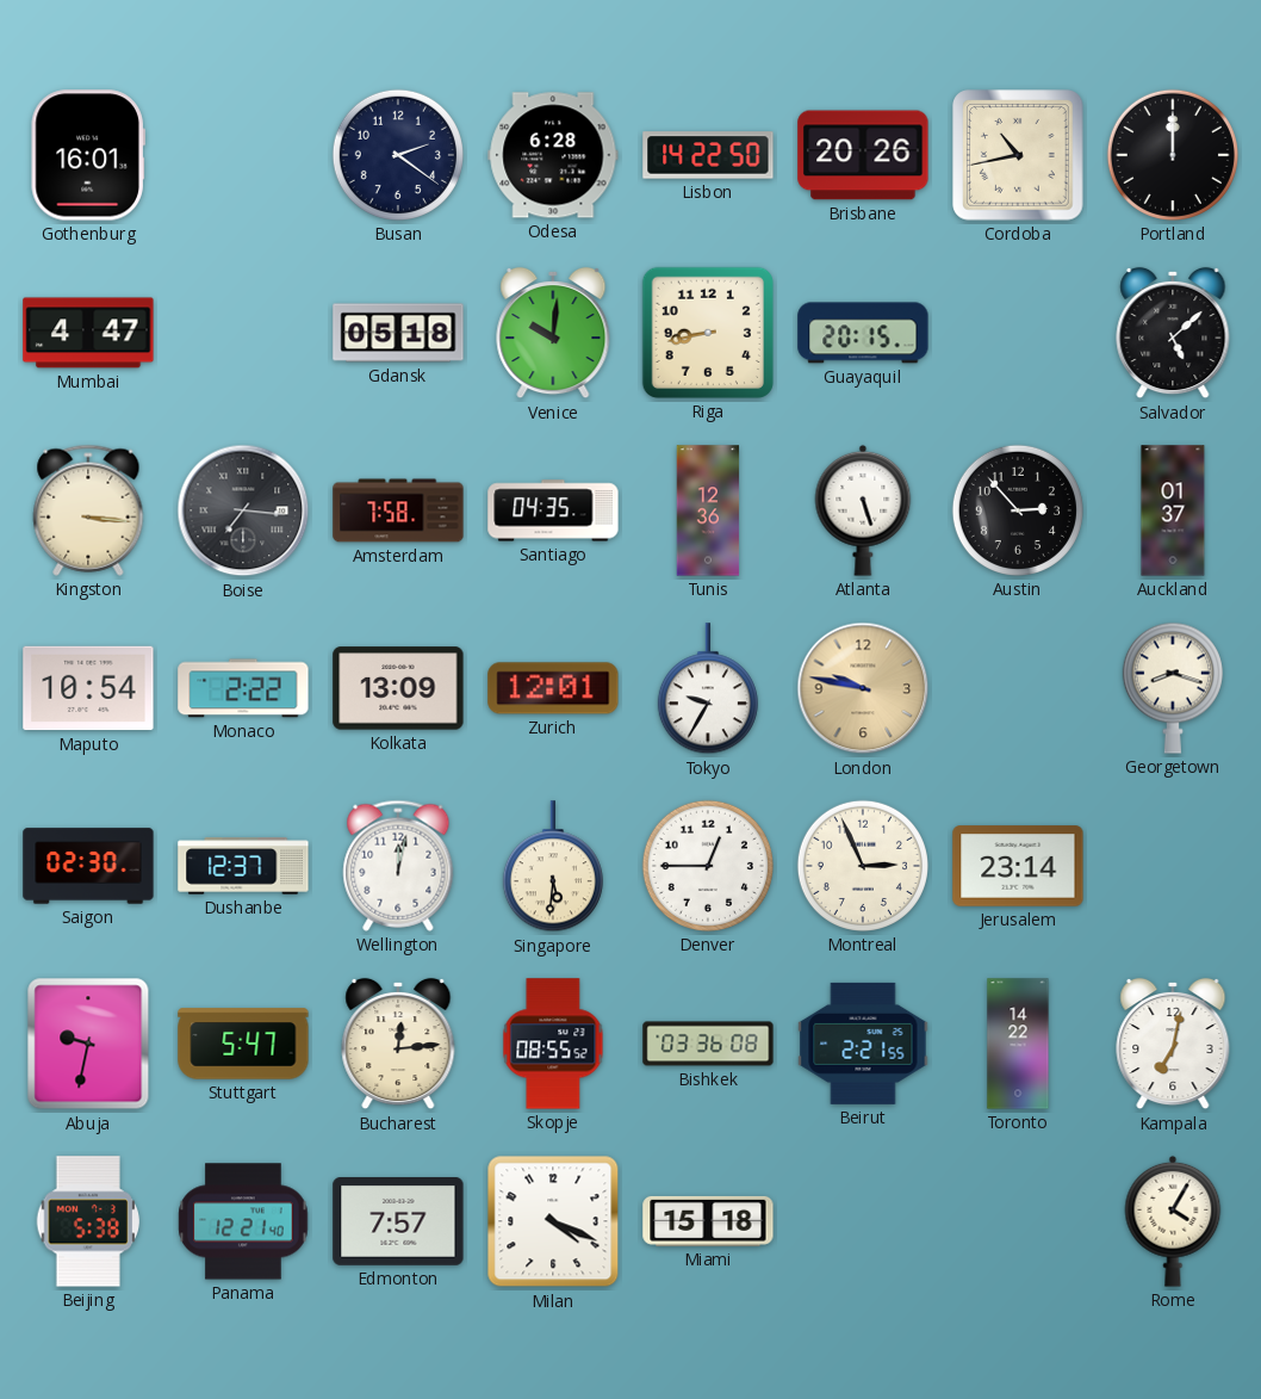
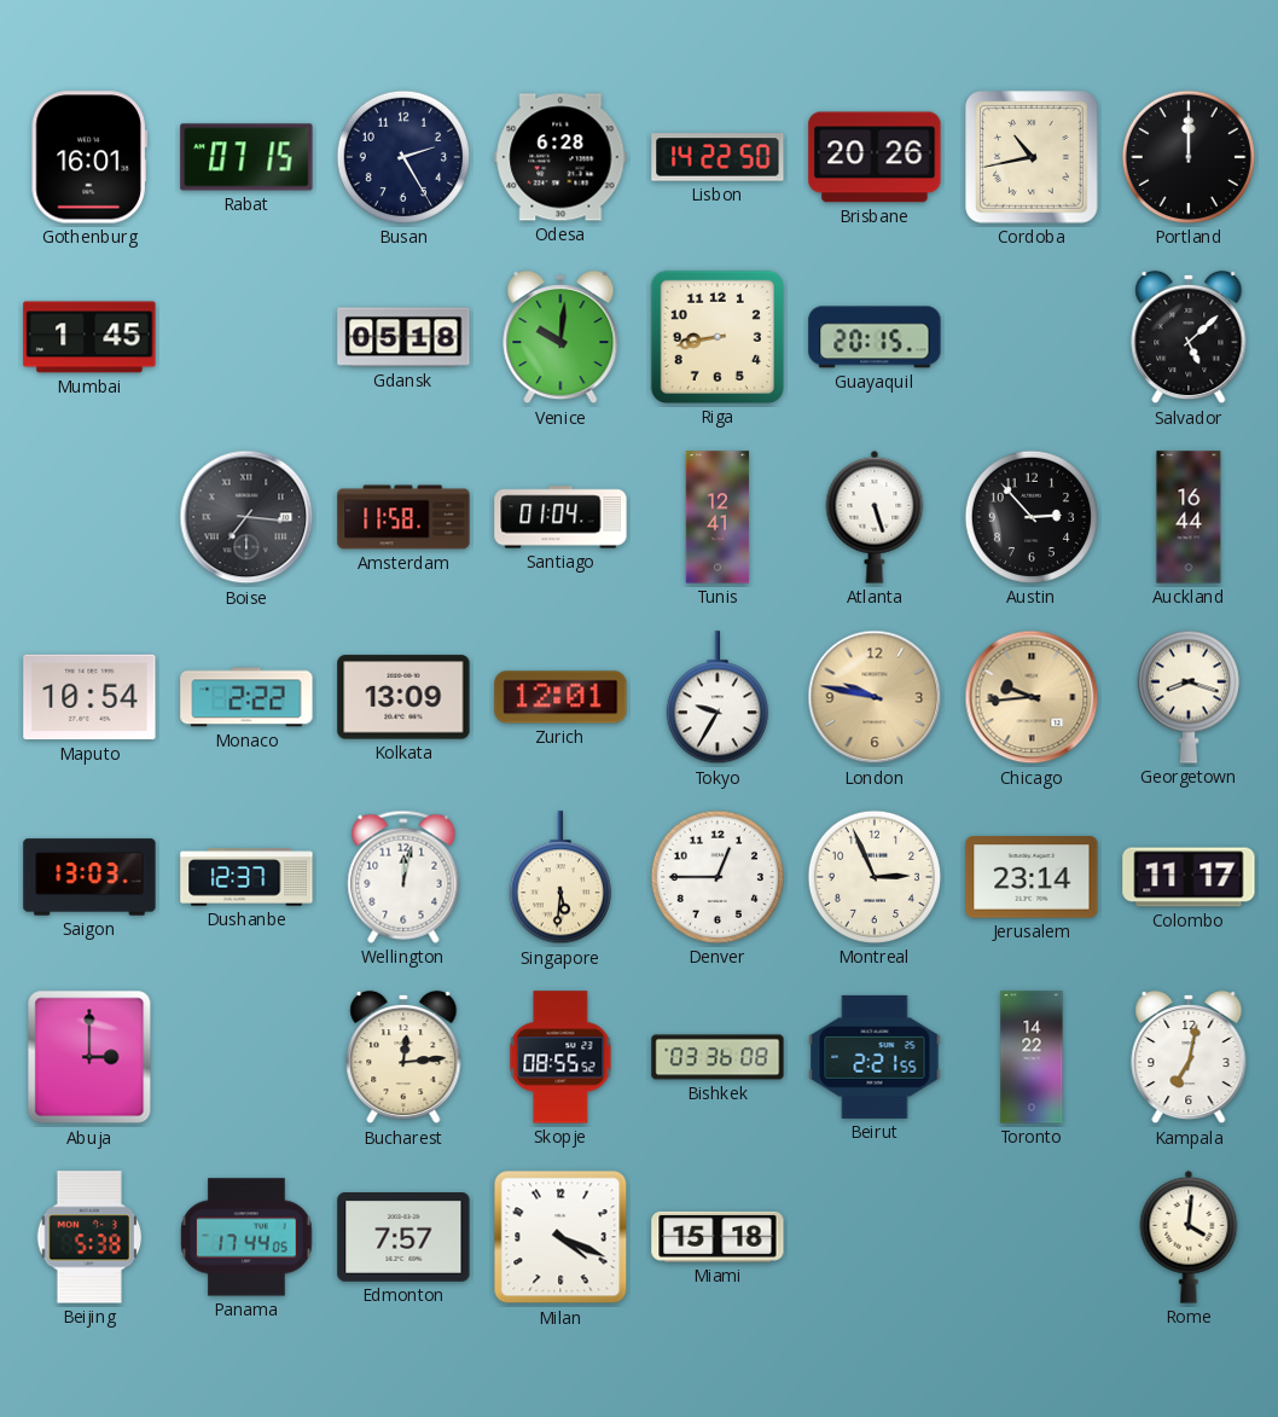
Rabat: none -> 07:15 (246, 157)
Busan: 2:21 -> 2:25 (403, 157)
Mumbai: 4:47 -> 1:45 (89, 337)
Kingston: 3:16 -> none (88, 510)
Amsterdam: 7:58 -> 11:58 (403, 517)
Santiago: 04:35 -> 01:04 (560, 517)
Tunis: 12:36 -> 12:41 (718, 517)
Auckland: 01:37 -> 16:44 (1189, 517)
Chicago: none -> 9:44 (1032, 697)
Saigon: 02:30 -> 13:03 (89, 877)
Colombo: none -> 11:17 (1189, 877)
Abuja: 9:32 -> 3:00 (89, 1057)
Stuttgart: 5:47 -> none (243, 1044)
Panama: 12:21 -> 17:44 (246, 1237)
Rome: 4:05 -> 4:01 (1189, 1237)
